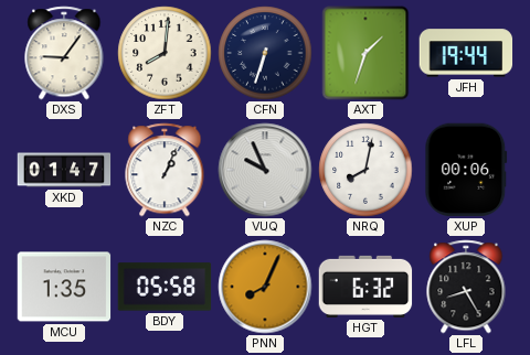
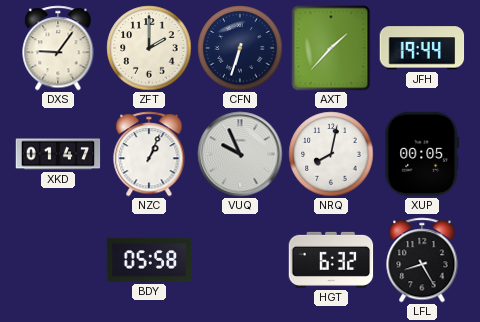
ZFT: 8:01 -> 2:00 (149, 48)
AXT: 1:33 -> 1:37 (331, 48)
XUP: 00:06 -> 00:05 (422, 154)
MCU: 1:35 -> none (64, 287)
PNN: 8:04 -> none (265, 287)
